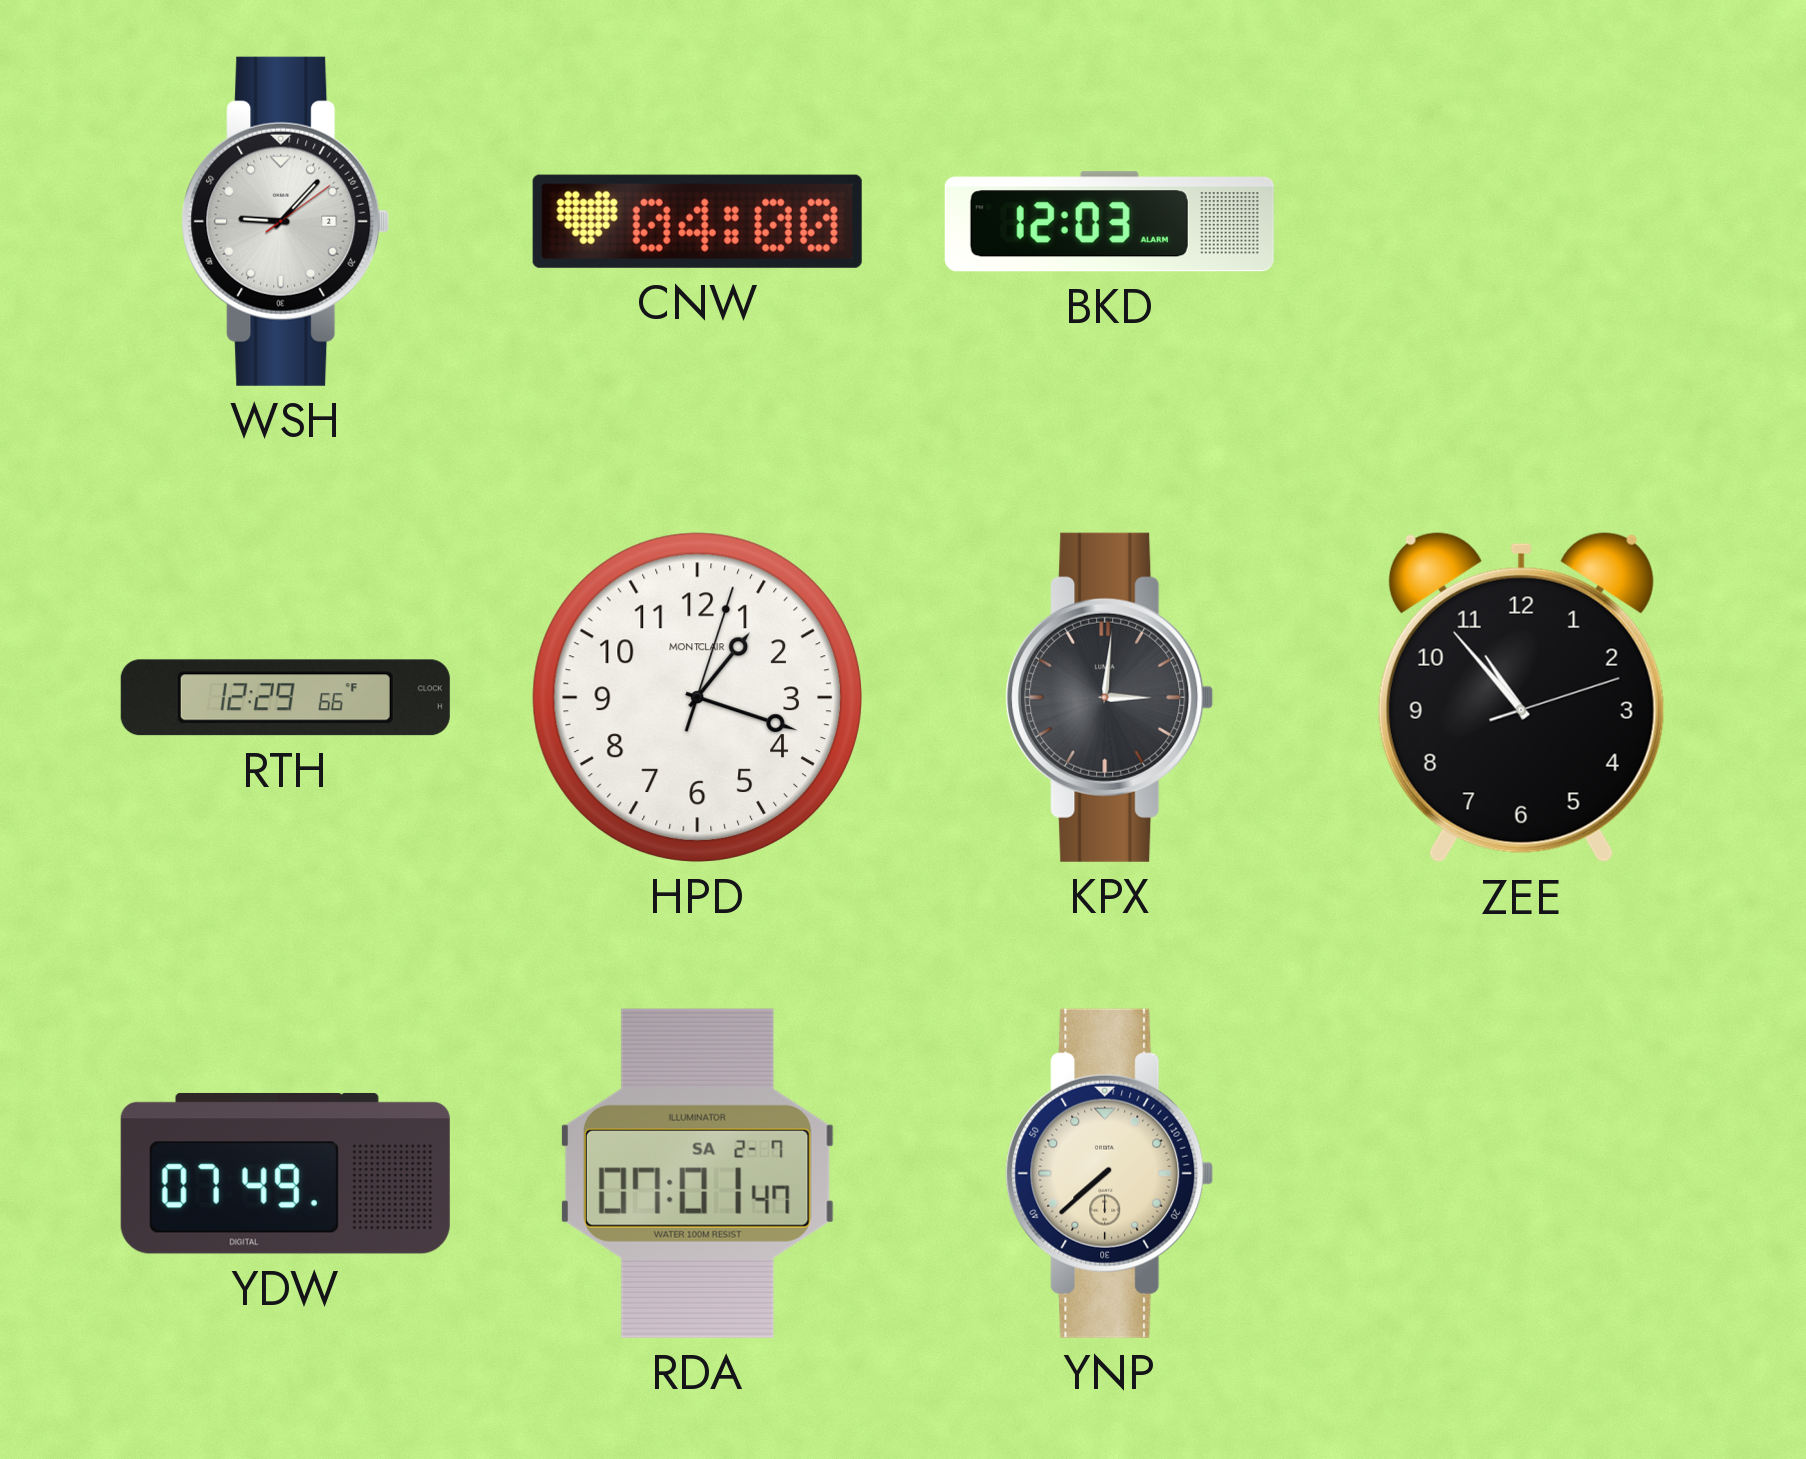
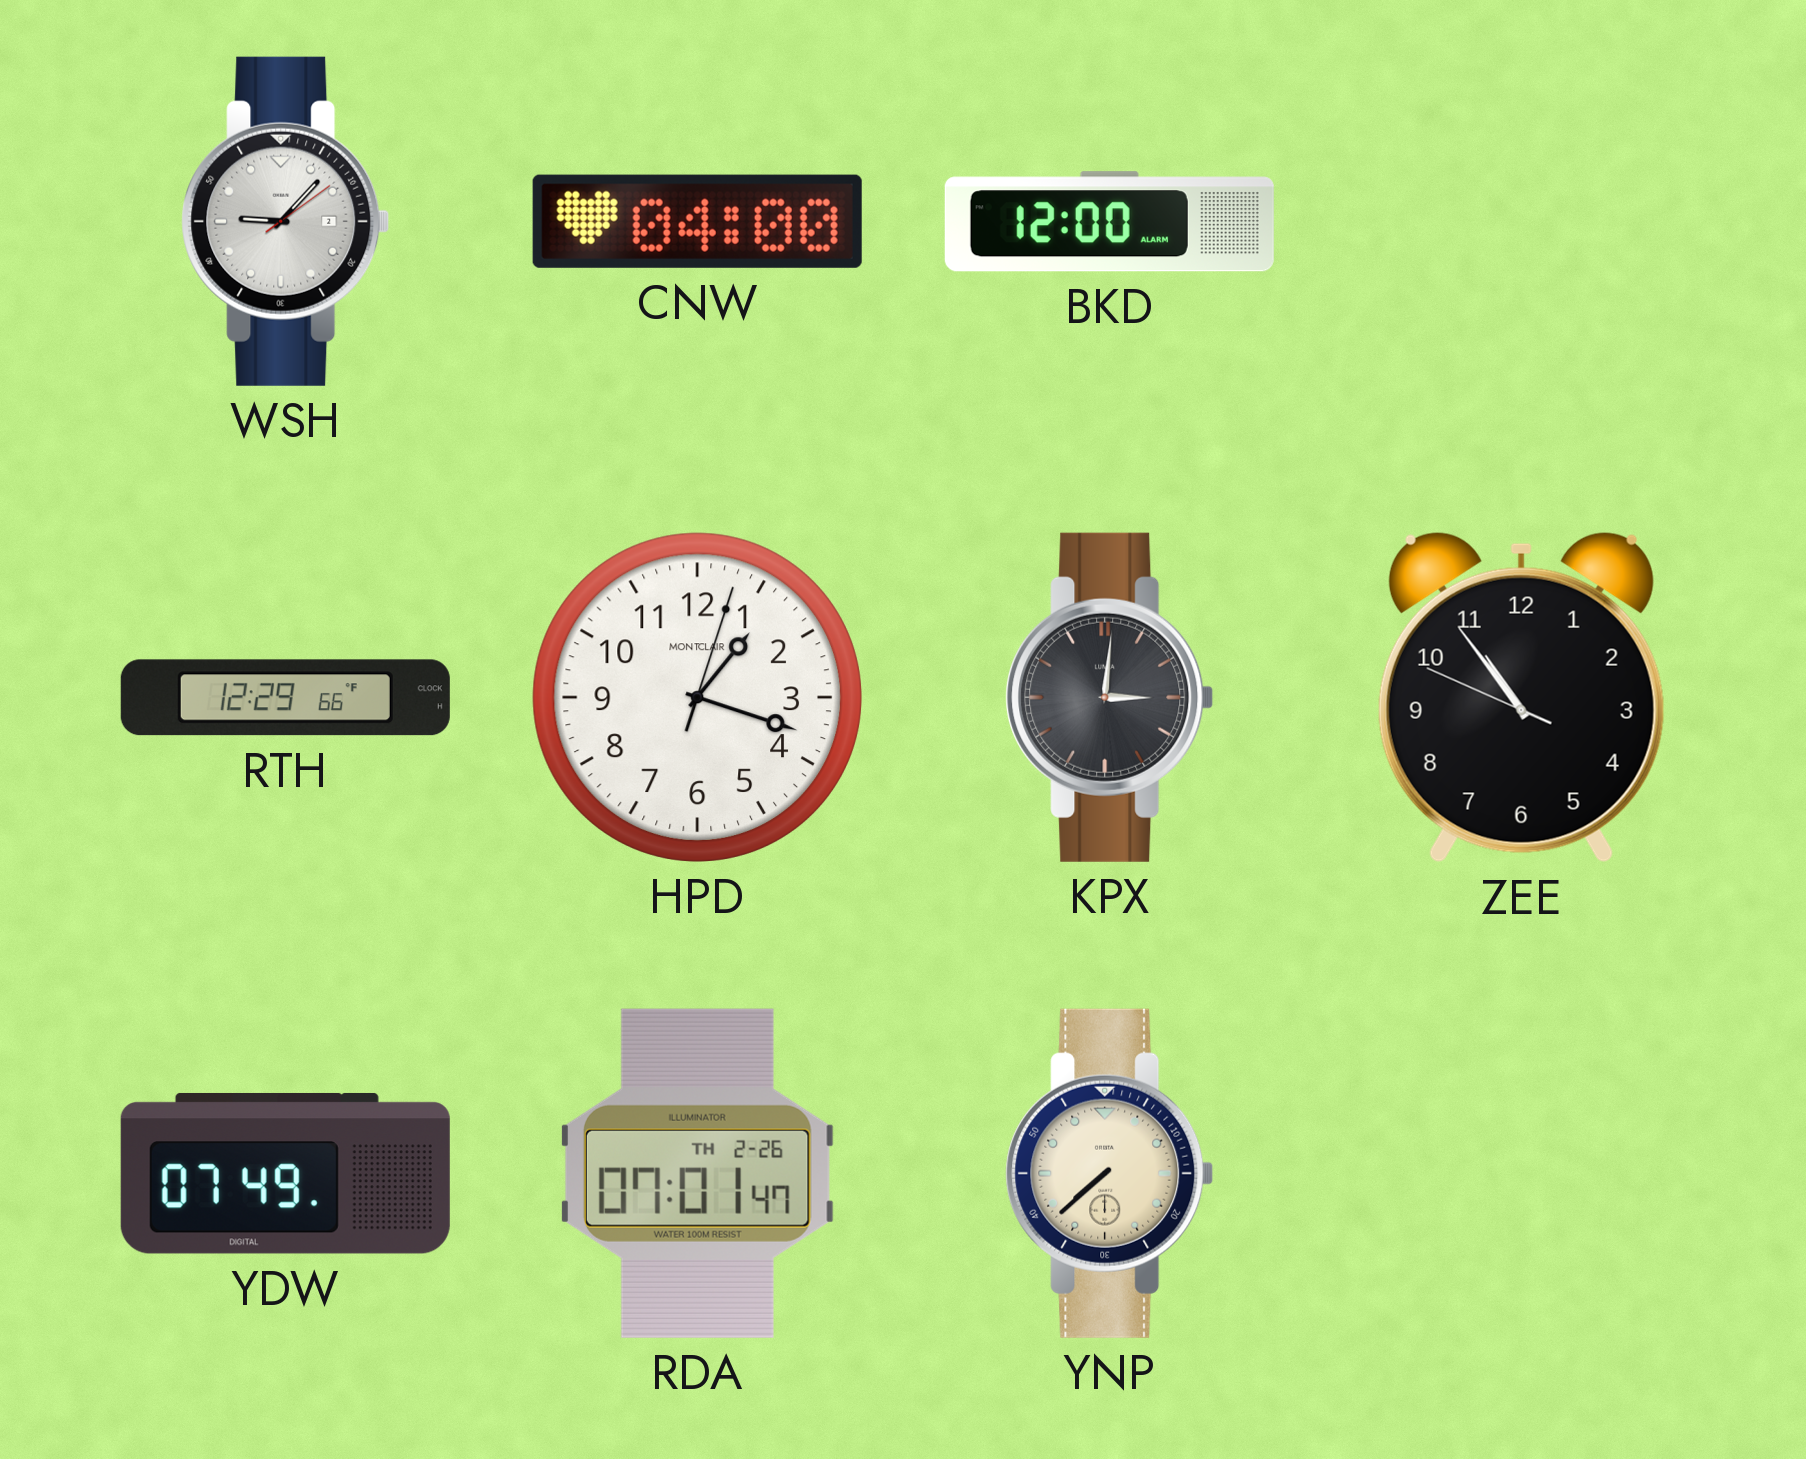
BKD: 12:03 -> 12:00 (1109, 222)
ZEE: 10:53:12 -> 10:53:49 (1521, 697)
RDA date: SA 2-7 -> TH 2-26 (697, 1173)
